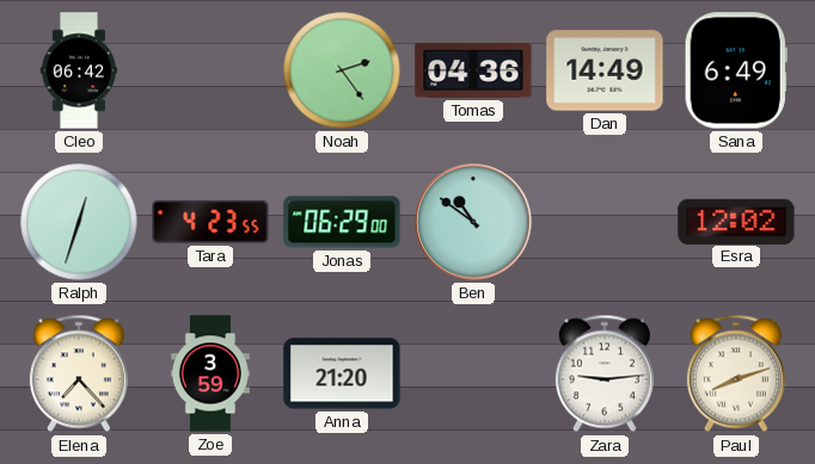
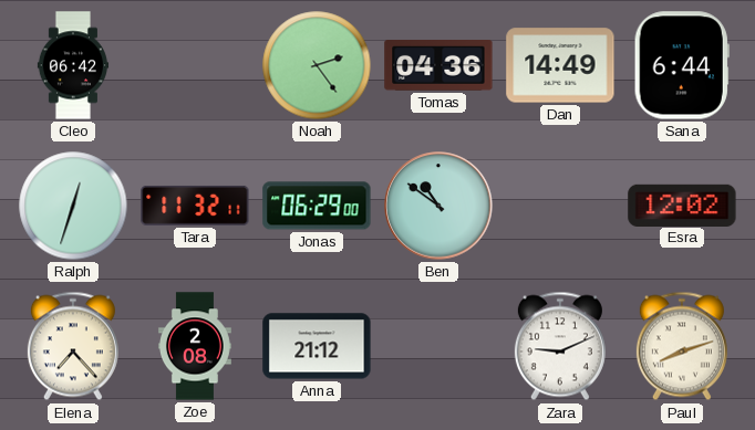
Sana: 6:49 -> 6:44 (682, 65)
Tara: 4:23 -> 11:32 (195, 206)
Zoe: 3:59 -> 2:08 (195, 346)
Anna: 21:20 -> 21:12 (317, 346)
Zara: 9:14 -> 9:11 (560, 346)
